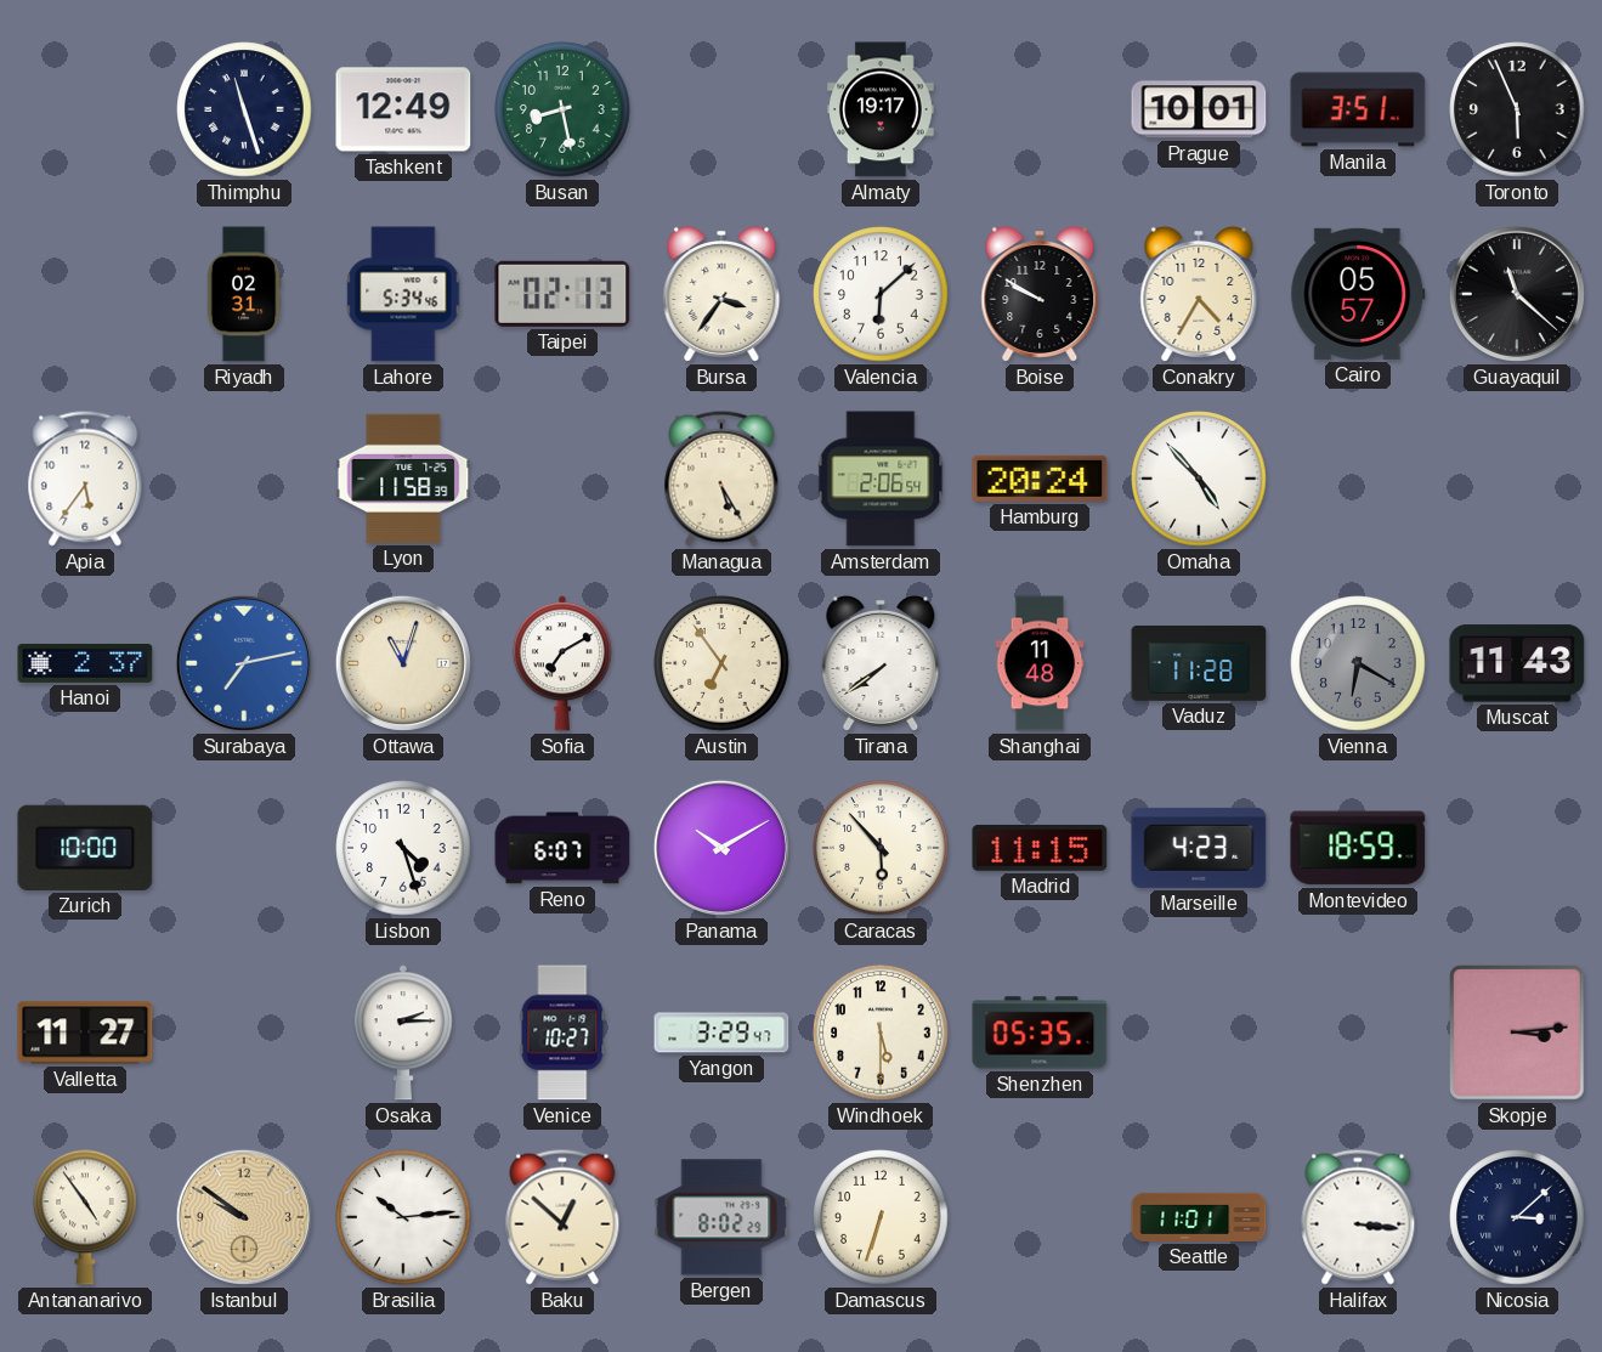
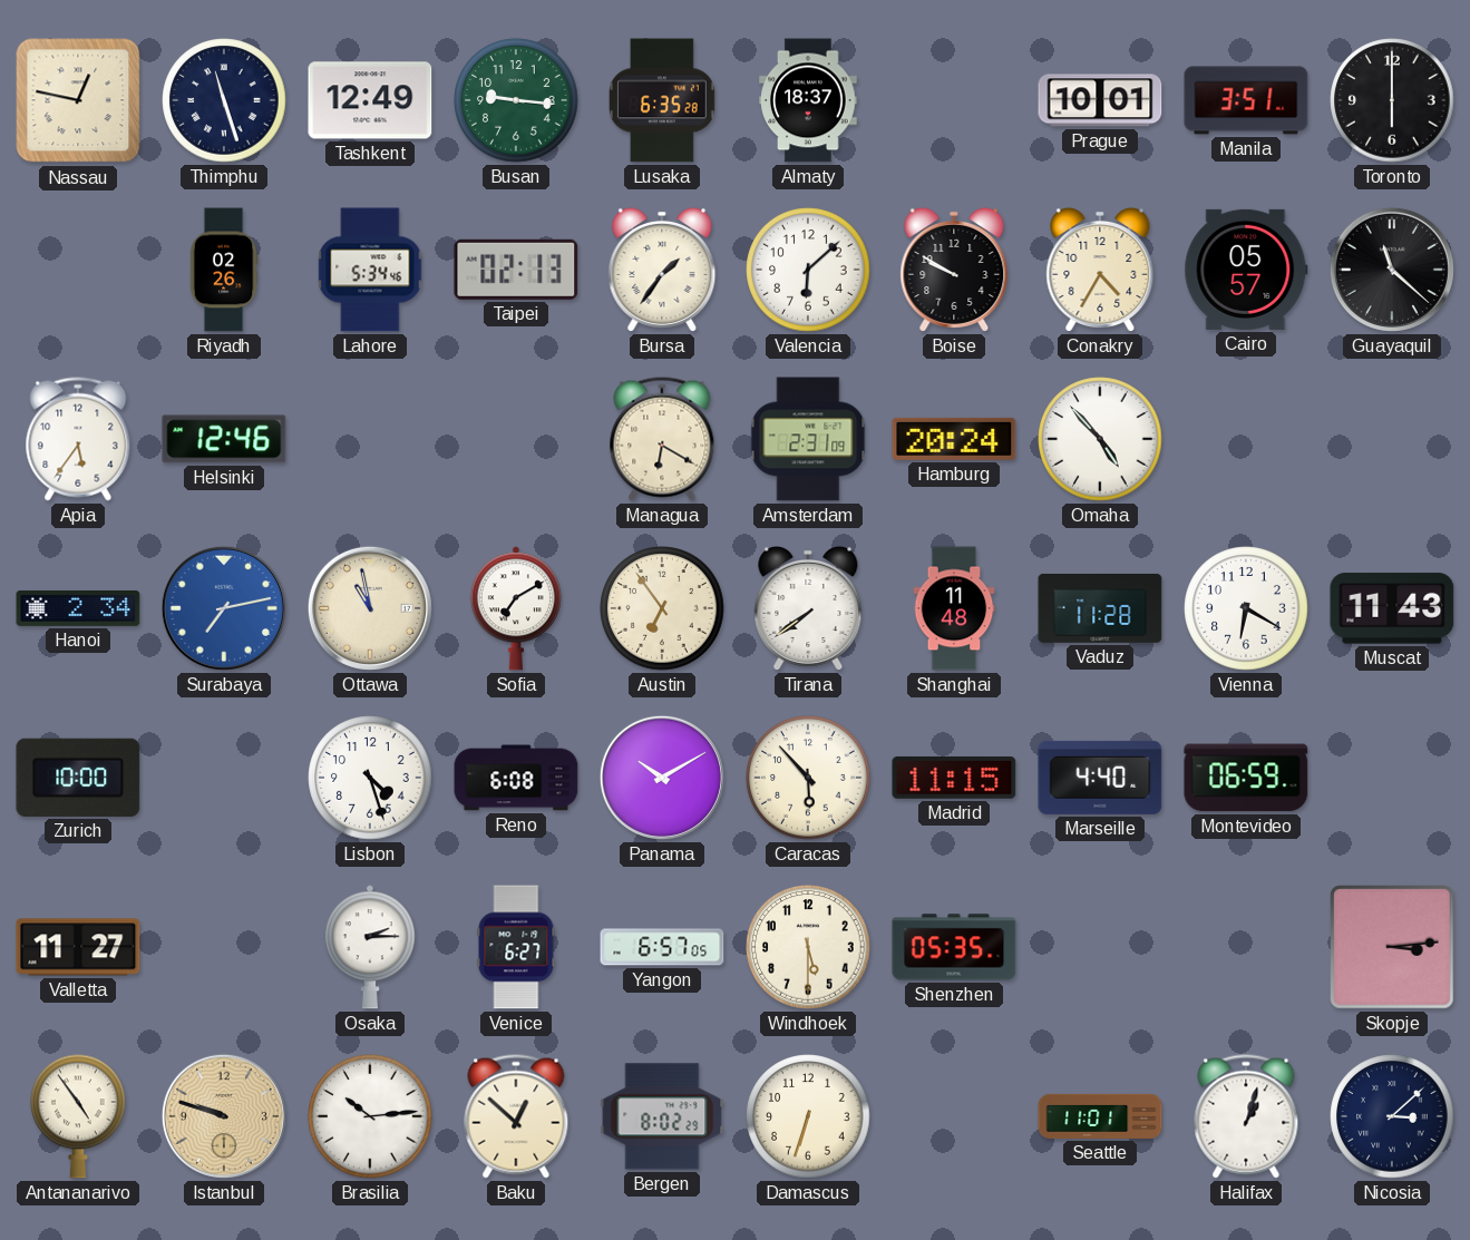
Nassau: none -> 12:47 (78, 100)
Busan: 8:28 -> 9:16 (516, 100)
Lusaka: none -> 6:35 (662, 100)
Almaty: 19:17 -> 18:37 (808, 100)
Toronto: 5:56 -> 6:00 (1392, 100)
Riyadh: 02:31 -> 02:26 (224, 270)
Bursa: 3:36 -> 1:36 (662, 270)
Helsinki: none -> 12:46 (224, 439)
Lyon: 11:58 -> none (403, 479)
Managua: 5:25 -> 6:20 (662, 439)
Amsterdam: 2:06 -> 2:31 (808, 439)
Hanoi: 2:37 -> 2:34 (78, 608)
Ottawa: 11:03 -> 10:58 (370, 608)
Vienna dial: grey -> white (1246, 608)
Reno: 6:07 -> 6:08 (516, 778)
Marseille: 4:23 -> 4:40 (1100, 778)
Montevideo: 18:59 -> 06:59 (1246, 778)
Venice: 10:27 -> 6:27 (516, 947)
Yangon: 3:29 -> 6:57 (662, 947)
Istanbul: 9:51 -> 9:48 (224, 1116)
Halifax: 3:16 -> 1:03 (1246, 1116)
